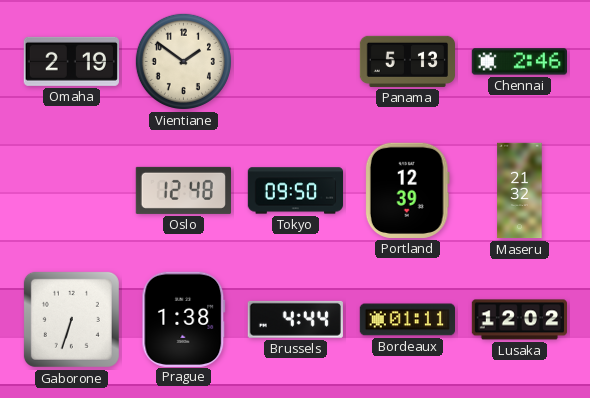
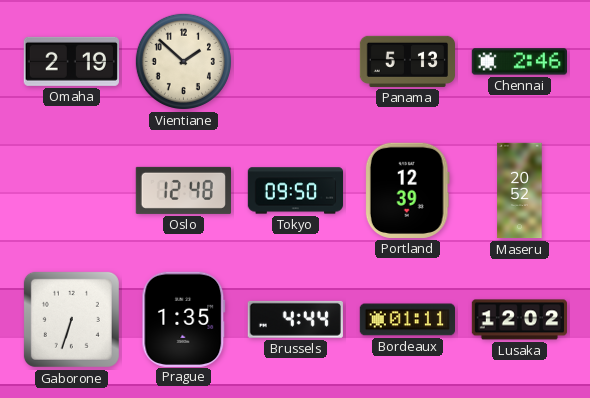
Vientiane: 1:51 -> 1:52 (183, 61)
Maseru: 21:32 -> 20:52 (520, 191)
Prague: 1:38 -> 1:35 (184, 319)
